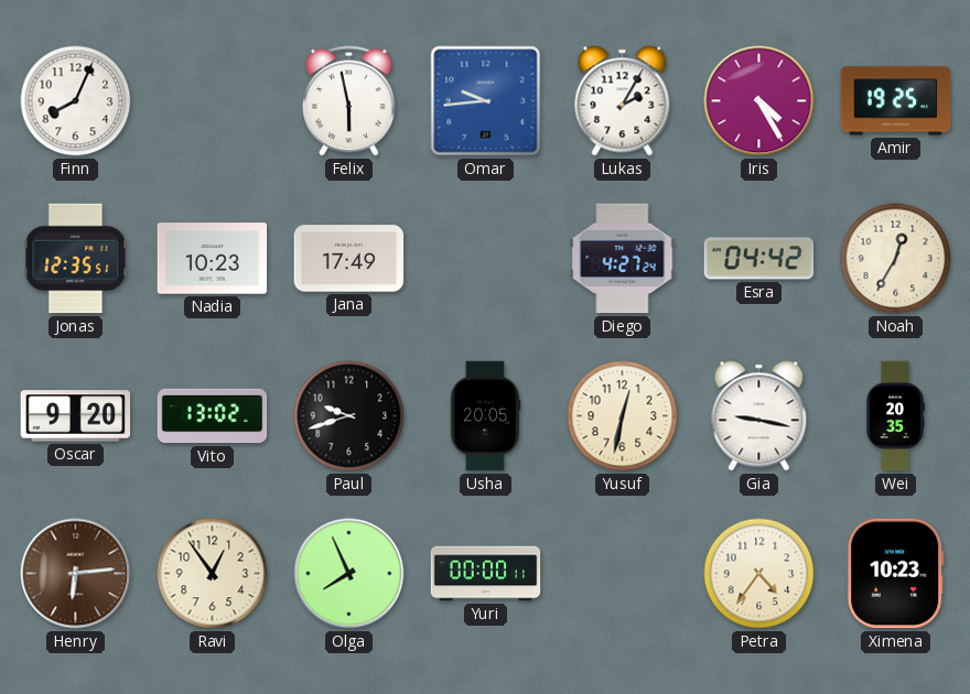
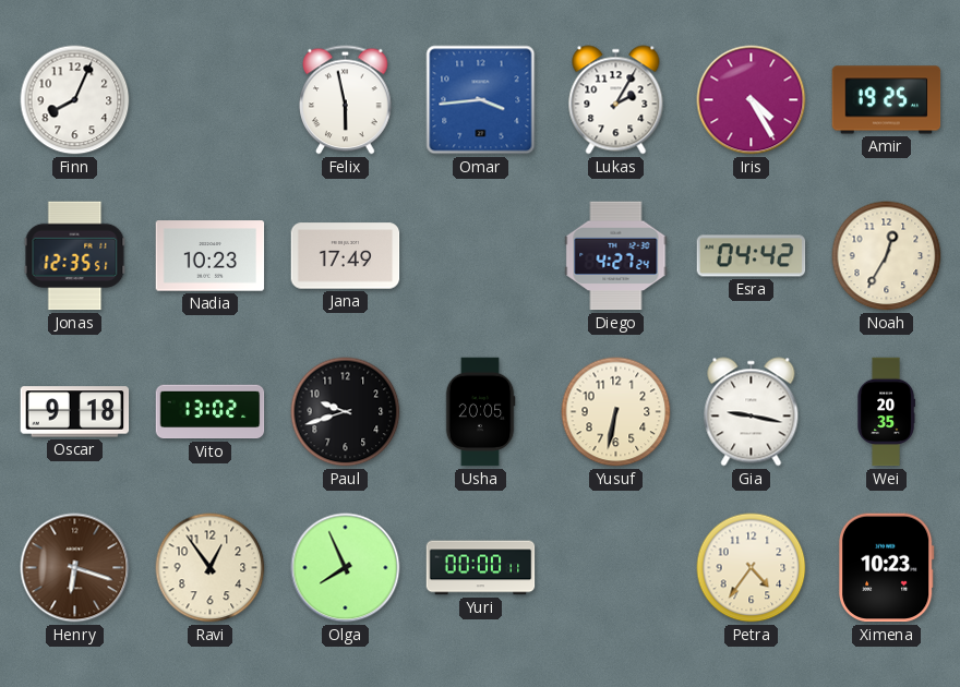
Omar: 9:44 -> 3:44 (481, 100)
Oscar: 9:20 -> 9:18 (75, 412)
Yusuf: 12:32 -> 6:32 (616, 412)
Henry: 6:14 -> 6:18 (75, 568)
